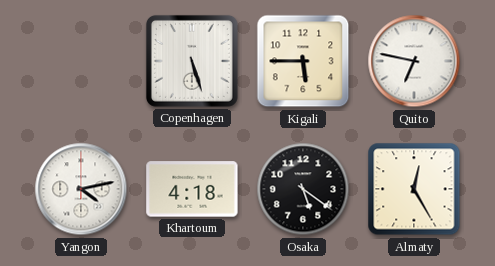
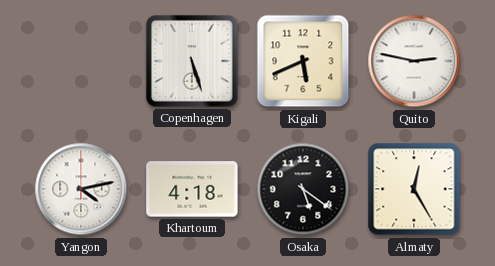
Kigali: 5:45 -> 5:41 (303, 61)
Quito: 6:47 -> 2:47 (414, 61)
